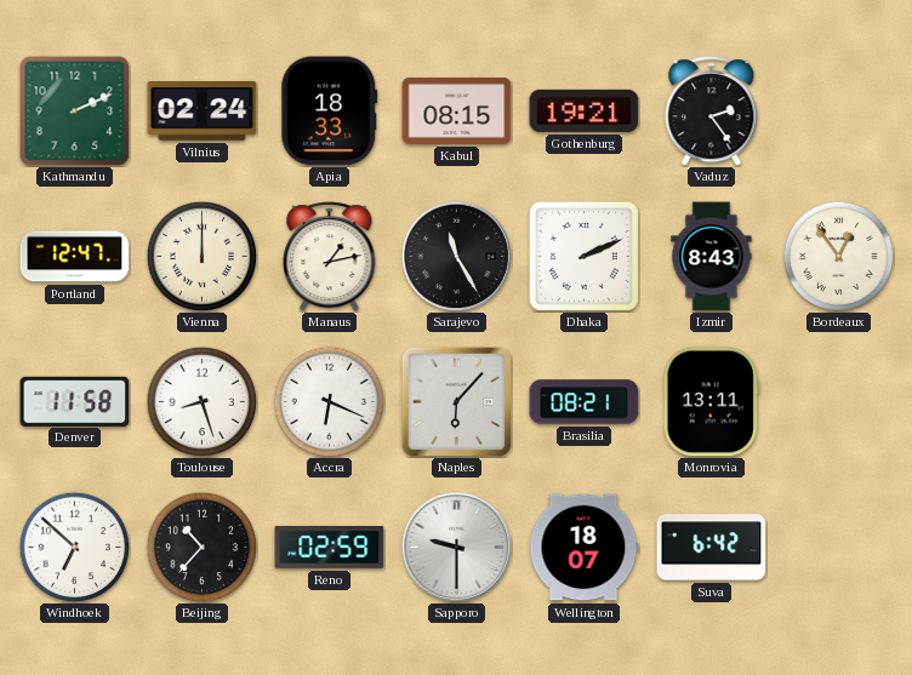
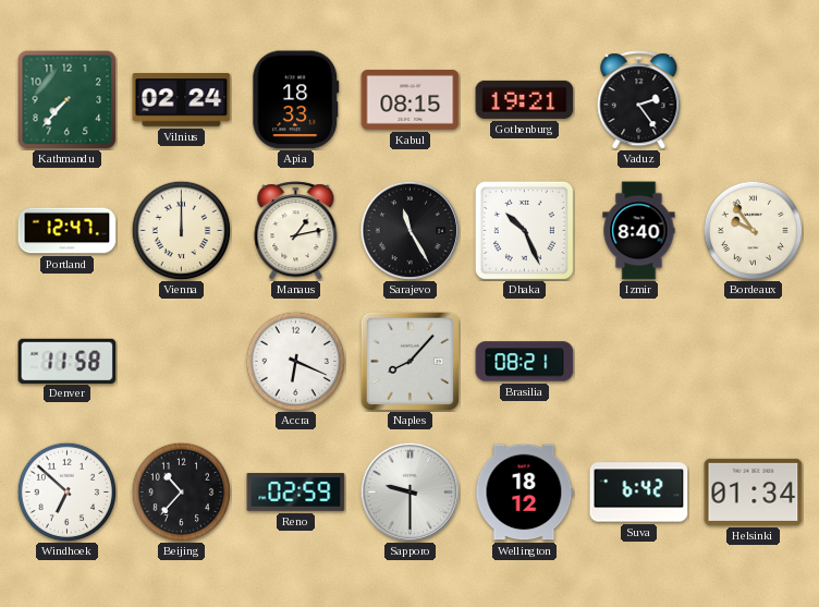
Kathmandu: 2:11 -> 7:37 (68, 100)
Dhaka: 2:11 -> 10:26 (524, 230)
Izmir: 8:43 -> 8:40 (639, 231)
Bordeaux: 12:54 -> 9:54 (753, 230)
Toulouse: 8:27 -> none (201, 401)
Naples: 6:07 -> 8:07 (409, 361)
Monrovia: 13:11 -> none (711, 402)
Wellington: 18:07 -> 18:12 (525, 493)
Helsinki: none -> 01:34 (754, 491)
